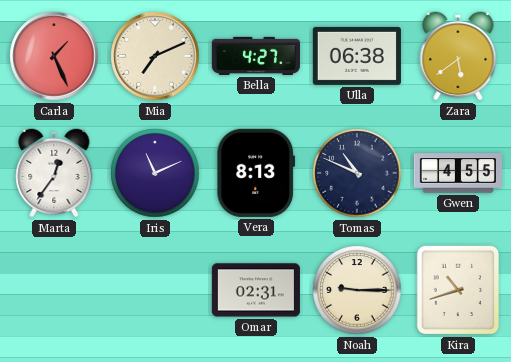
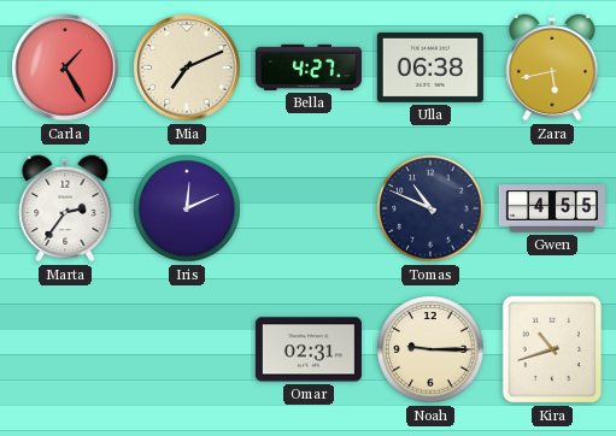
Carla: 1:26 -> 1:25 (65, 67)
Zara: 5:39 -> 5:43 (552, 67)
Marta: 12:36 -> 2:36 (65, 208)
Iris: 11:11 -> 12:11 (187, 208)
Vera: 8:13 -> none (256, 173)
